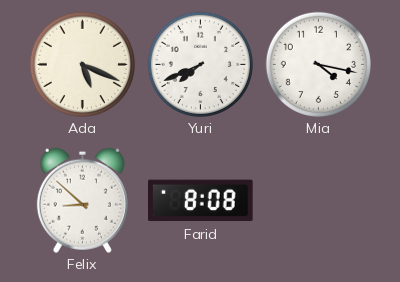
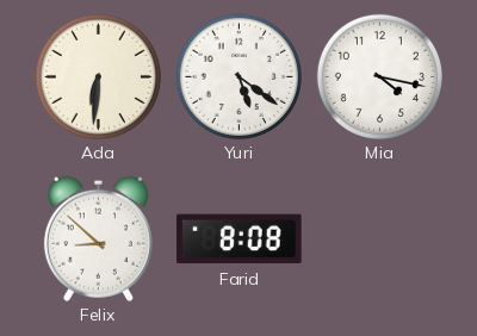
Ada: 5:19 -> 6:31 (98, 76)
Yuri: 7:41 -> 5:21 (238, 76)
